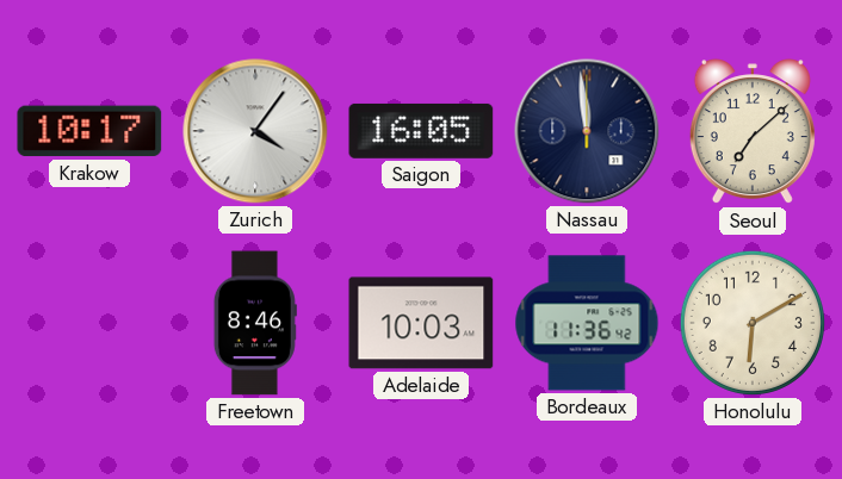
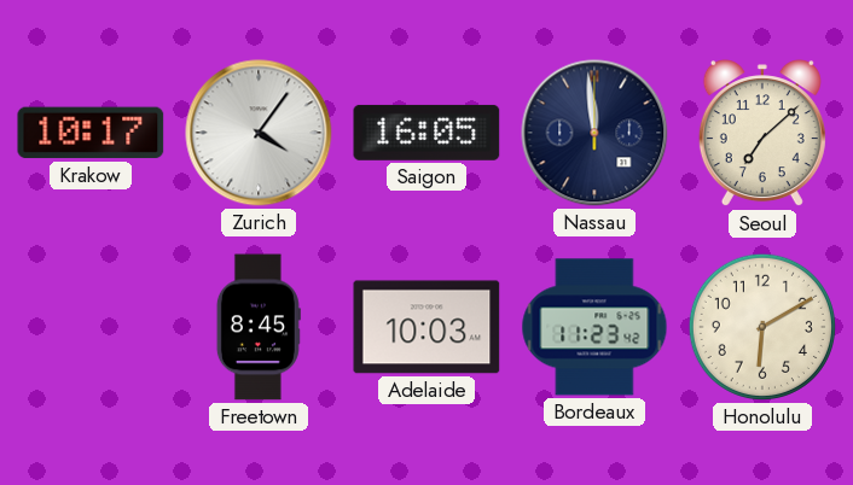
Freetown: 8:46 -> 8:45 (259, 327)
Bordeaux: 11:36 -> 11:23 (594, 327)
